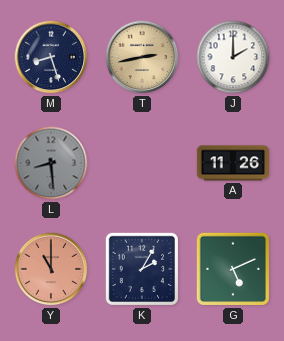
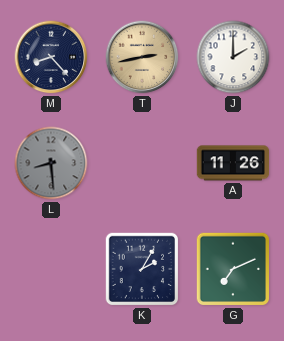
M: 8:27 -> 8:23 (51, 57)
Y: 11:00 -> none (51, 269)
G: 5:11 -> 7:11 (233, 269)
